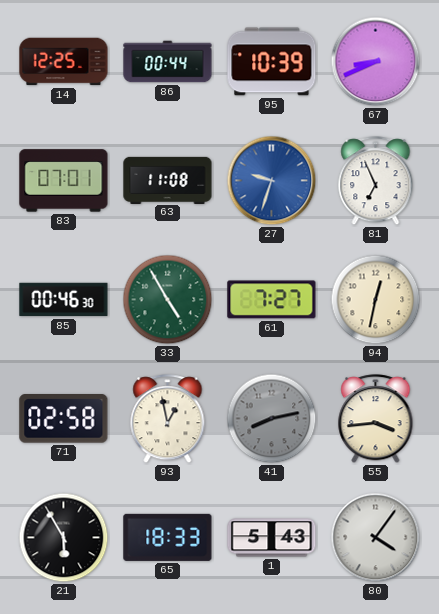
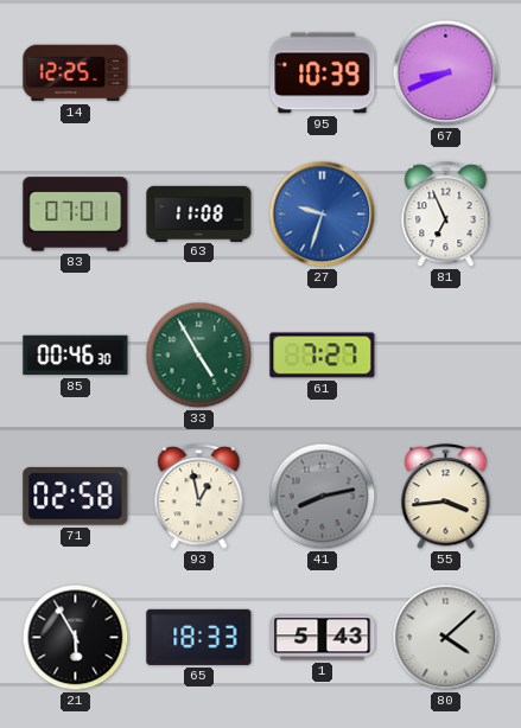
86: 00:44 -> none (168, 62)
94: 12:32 -> none (376, 300)
80: 4:06 -> 4:08 (446, 638)
